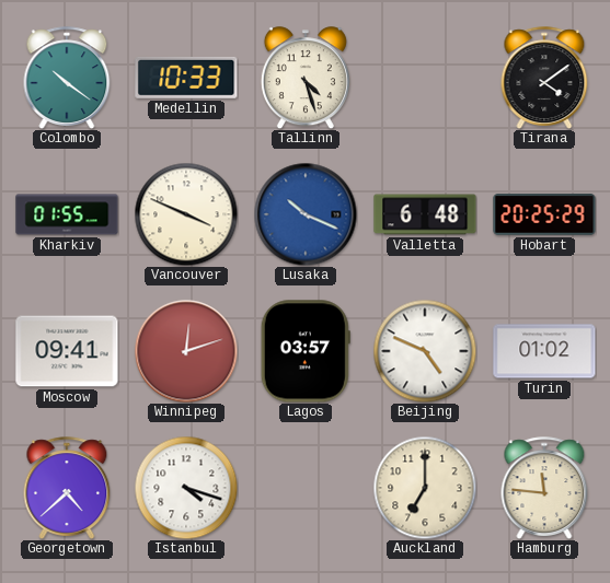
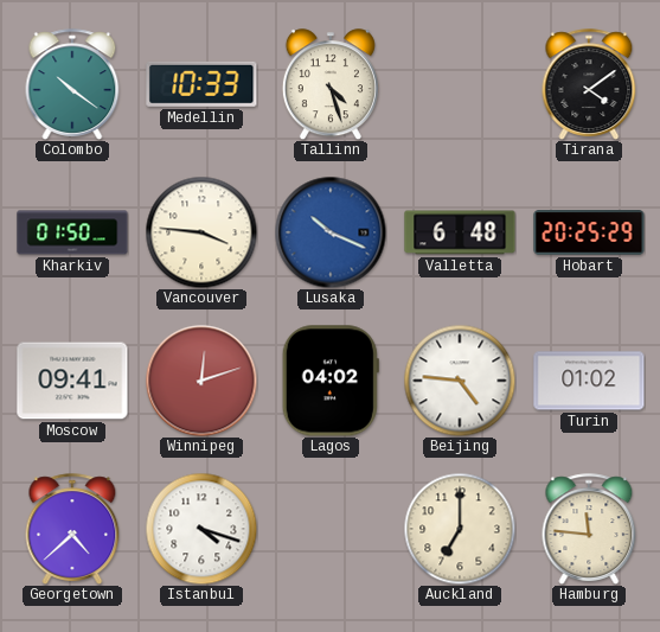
Kharkiv: 01:55 -> 01:50 (72, 232)
Vancouver: 3:49 -> 3:46 (201, 232)
Lagos: 03:57 -> 04:02 (331, 381)
Beijing: 4:49 -> 4:46 (460, 381)
